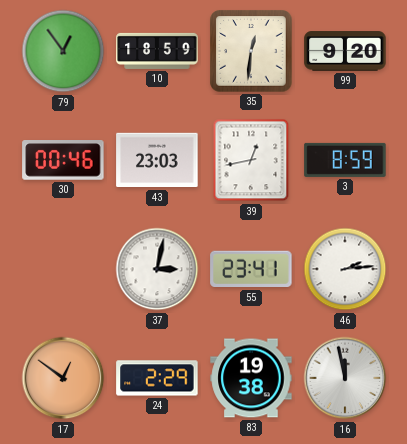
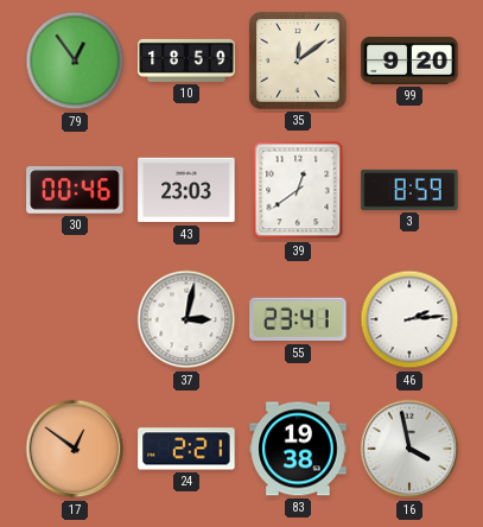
35: 12:31 -> 12:09 (298, 61)
39: 12:43 -> 12:39 (298, 190)
24: 2:29 -> 2:21 (186, 449)
16: 11:58 -> 3:58 (409, 449)
